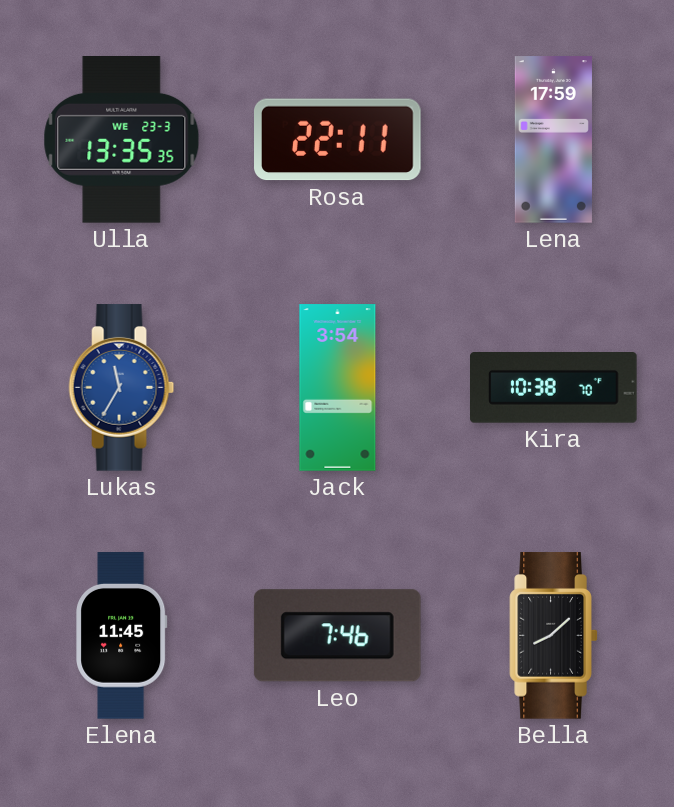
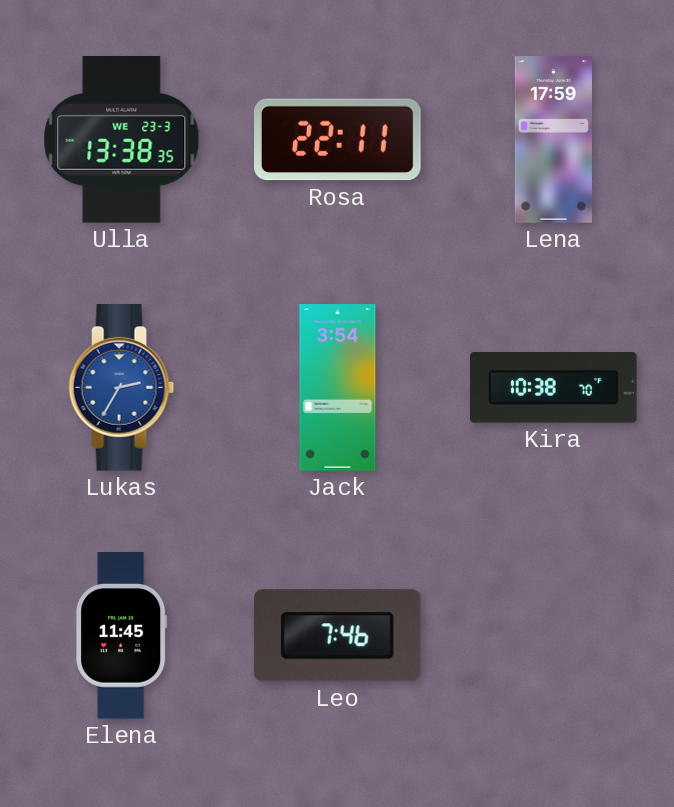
Ulla: 13:35 -> 13:38 (122, 140)
Lukas: 11:35 -> 2:35 (122, 388)
Bella: 8:08 -> none (554, 636)
